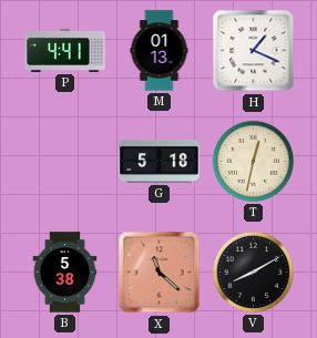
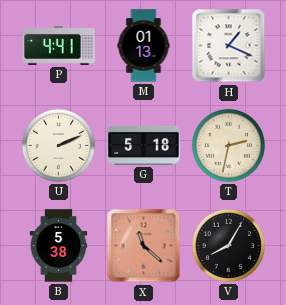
U: none -> 2:11 (58, 145)
T: 12:32 -> 2:32 (228, 145)
V: 8:10 -> 8:05 (228, 245)
